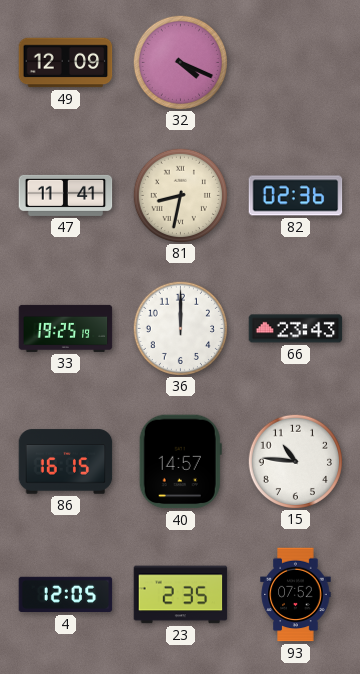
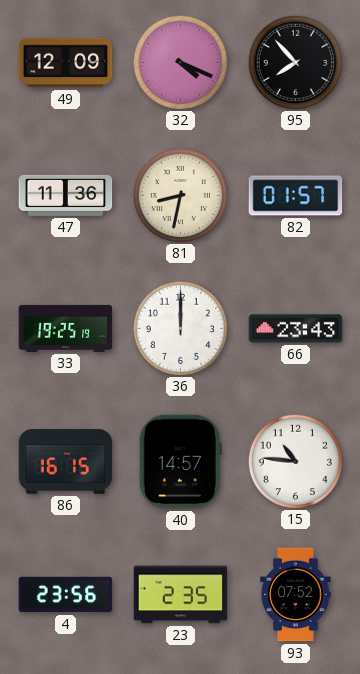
95: none -> 7:53 (295, 62)
47: 11:41 -> 11:36 (66, 195)
82: 02:36 -> 01:57 (296, 196)
4: 12:05 -> 23:56 (66, 595)
